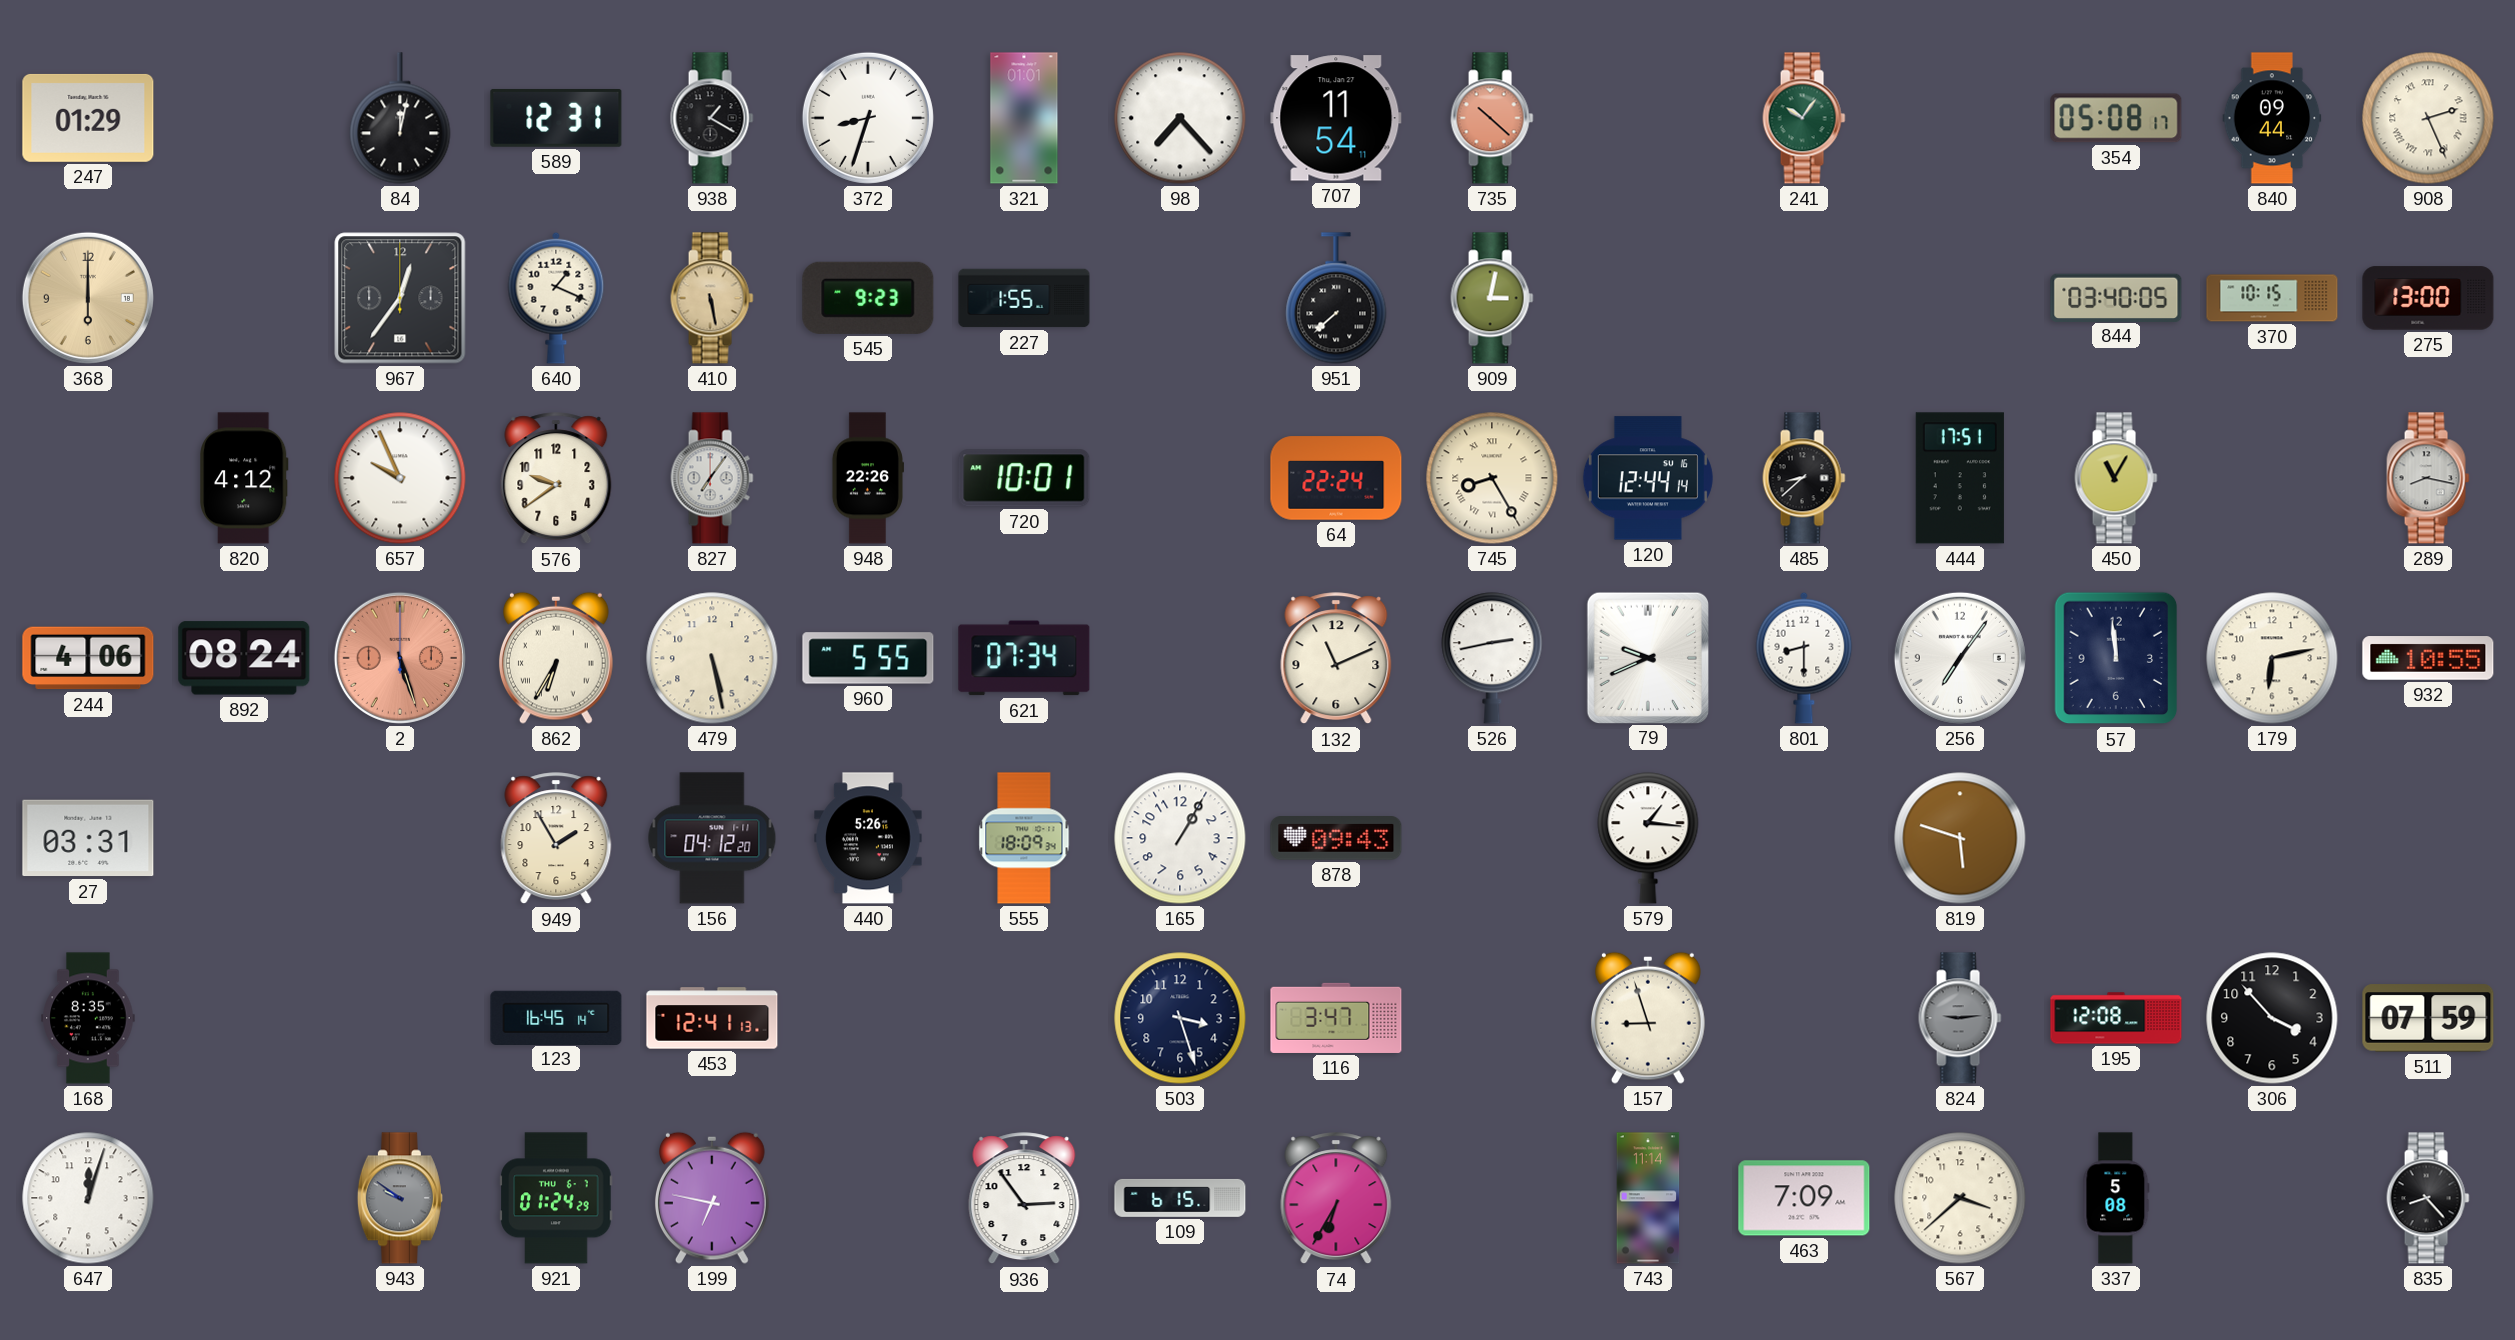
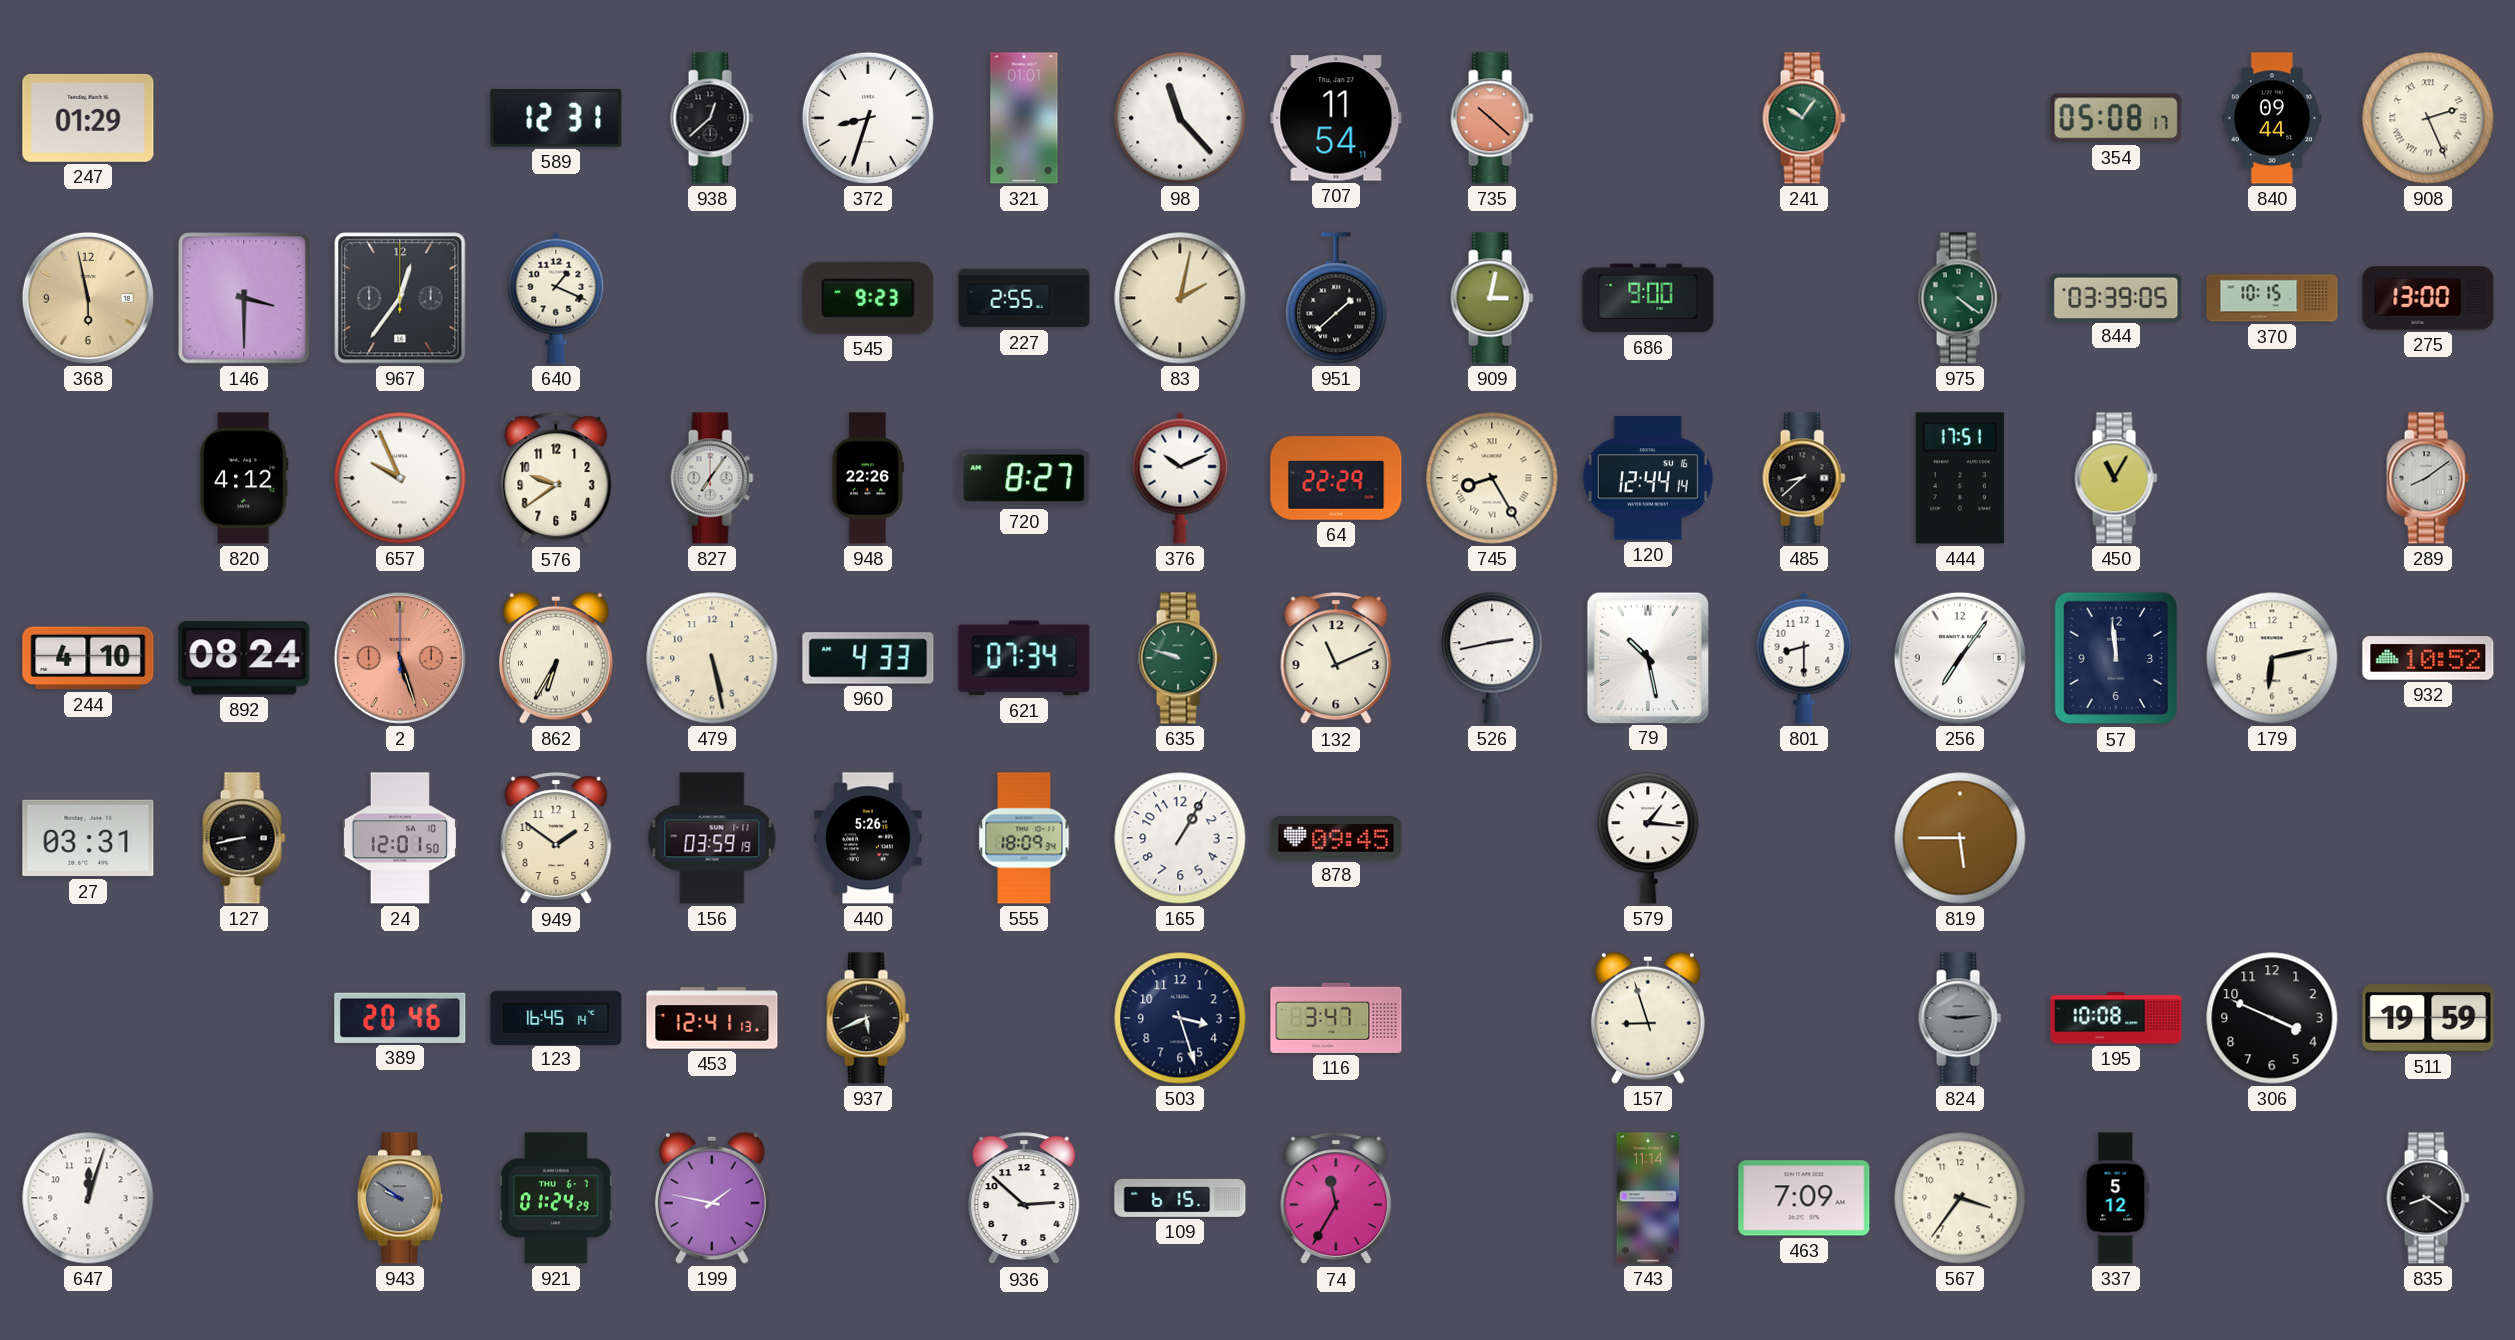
84: 12:02 -> none (400, 118)
938: 1:20 -> 12:38 (712, 118)
98: 7:23 -> 11:23 (1180, 118)
368: 6:00 -> 5:58 (88, 298)
146: none -> 3:30 (244, 298)
410: 5:28 -> none (712, 298)
227: 1:55 -> 2:55 (1024, 298)
83: none -> 2:02 (1180, 298)
951: 7:38 -> 1:38 (1336, 298)
686: none -> 9:00 (1648, 298)
975: none -> 4:21 (1960, 298)
844: 03:40 -> 03:39 (2116, 297)
720: 10:01 -> 8:27 (1024, 478)
376: none -> 10:11 (1180, 478)
64: 22:24 -> 22:29 (1336, 478)
289: 8:17 -> 8:09 (2428, 478)
244: 4:06 -> 4:10 (88, 658)
960: 5:55 -> 4:33 (868, 658)
635: none -> 9:48 (1180, 658)
79: 9:41 -> 10:28 (1647, 657)
932: 10:55 -> 10:52 (2428, 658)
127: none -> 8:43 (244, 838)
24: none -> 12:01 (400, 838)
949: 1:55 -> 1:51 (556, 839)
156: 04:12 -> 03:59 (712, 838)
878: 09:43 -> 09:45 (1336, 839)
819: 5:48 -> 5:45 (1960, 838)
168: 8:35 -> none (88, 1018)
389: none -> 20:46 (400, 1018)
937: none -> 5:41 (868, 1018)
195: 12:08 -> 10:08 (2116, 1018)
306: 3:53 -> 3:49 (2272, 1018)
511: 07:59 -> 19:59 (2428, 1018)
199: 6:47 -> 1:47 (712, 1198)
936: 2:54 -> 2:52 (1024, 1199)
74: 6:35 -> 11:35 (1336, 1199)
567: 3:38 -> 3:36 (1960, 1198)
337: 5:08 -> 5:12 (2116, 1198)
835: 8:23 -> 8:21 (2428, 1198)
